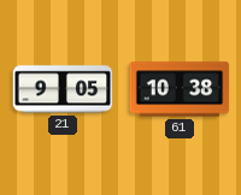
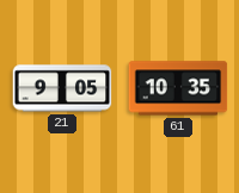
61: 10:38 -> 10:35 (178, 88)
